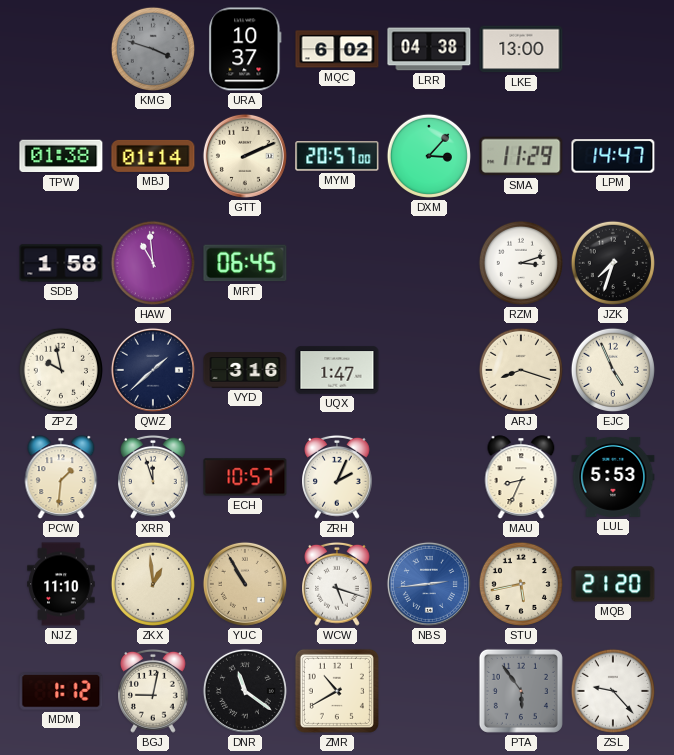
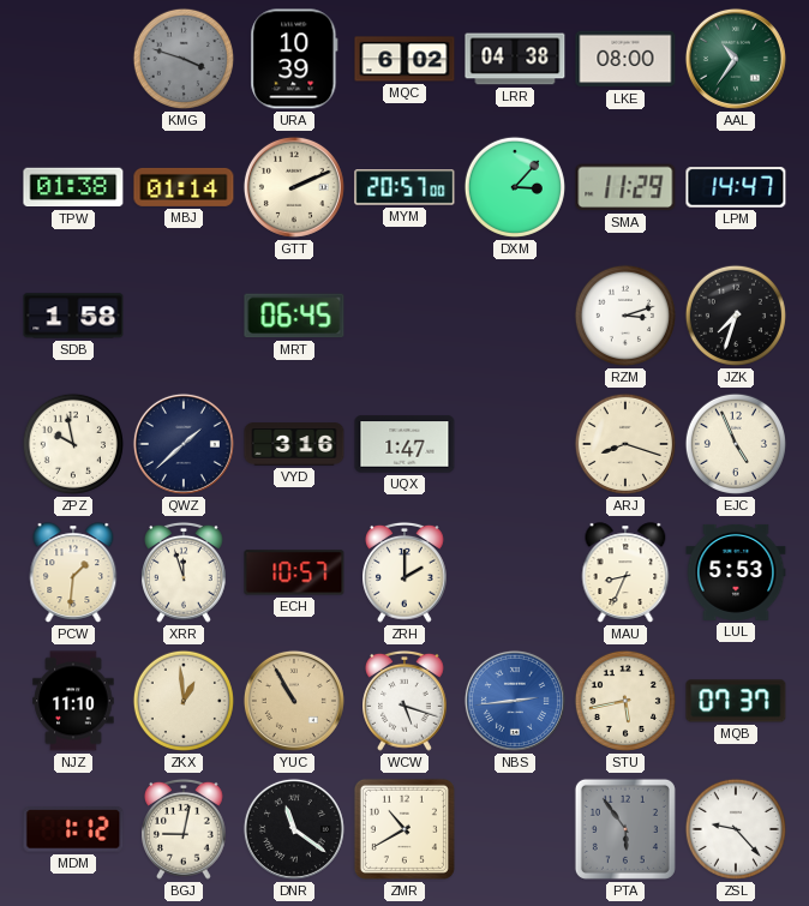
URA: 10:37 -> 10:39 (294, 59)
LKE: 13:00 -> 08:00 (625, 59)
AAL: none -> 10:36 (736, 59)
HAW: 10:59 -> none (153, 263)
ZRH: 2:04 -> 2:00 (406, 572)
MQB: 21:20 -> 07:37 (736, 701)
